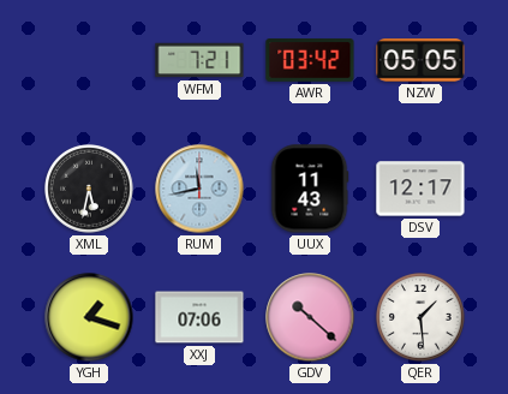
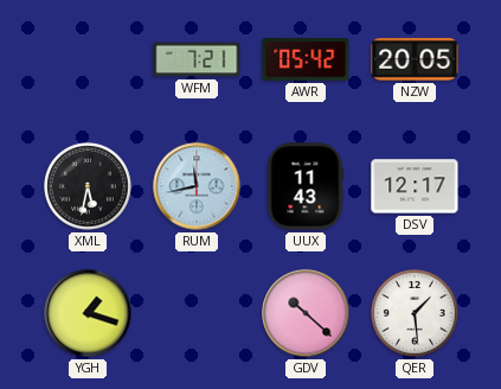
AWR: 03:42 -> 05:42 (306, 59)
NZW: 05:05 -> 20:05 (415, 60)
XXJ: 07:06 -> none (199, 317)
